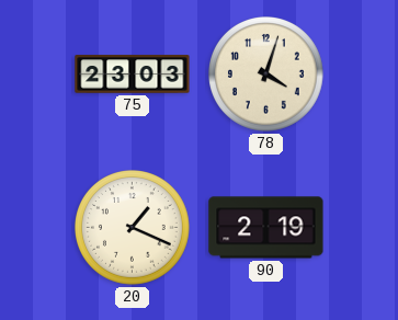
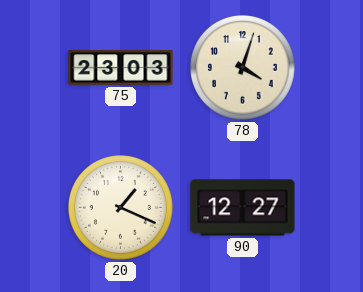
90: 2:19 -> 12:27 (243, 208)
